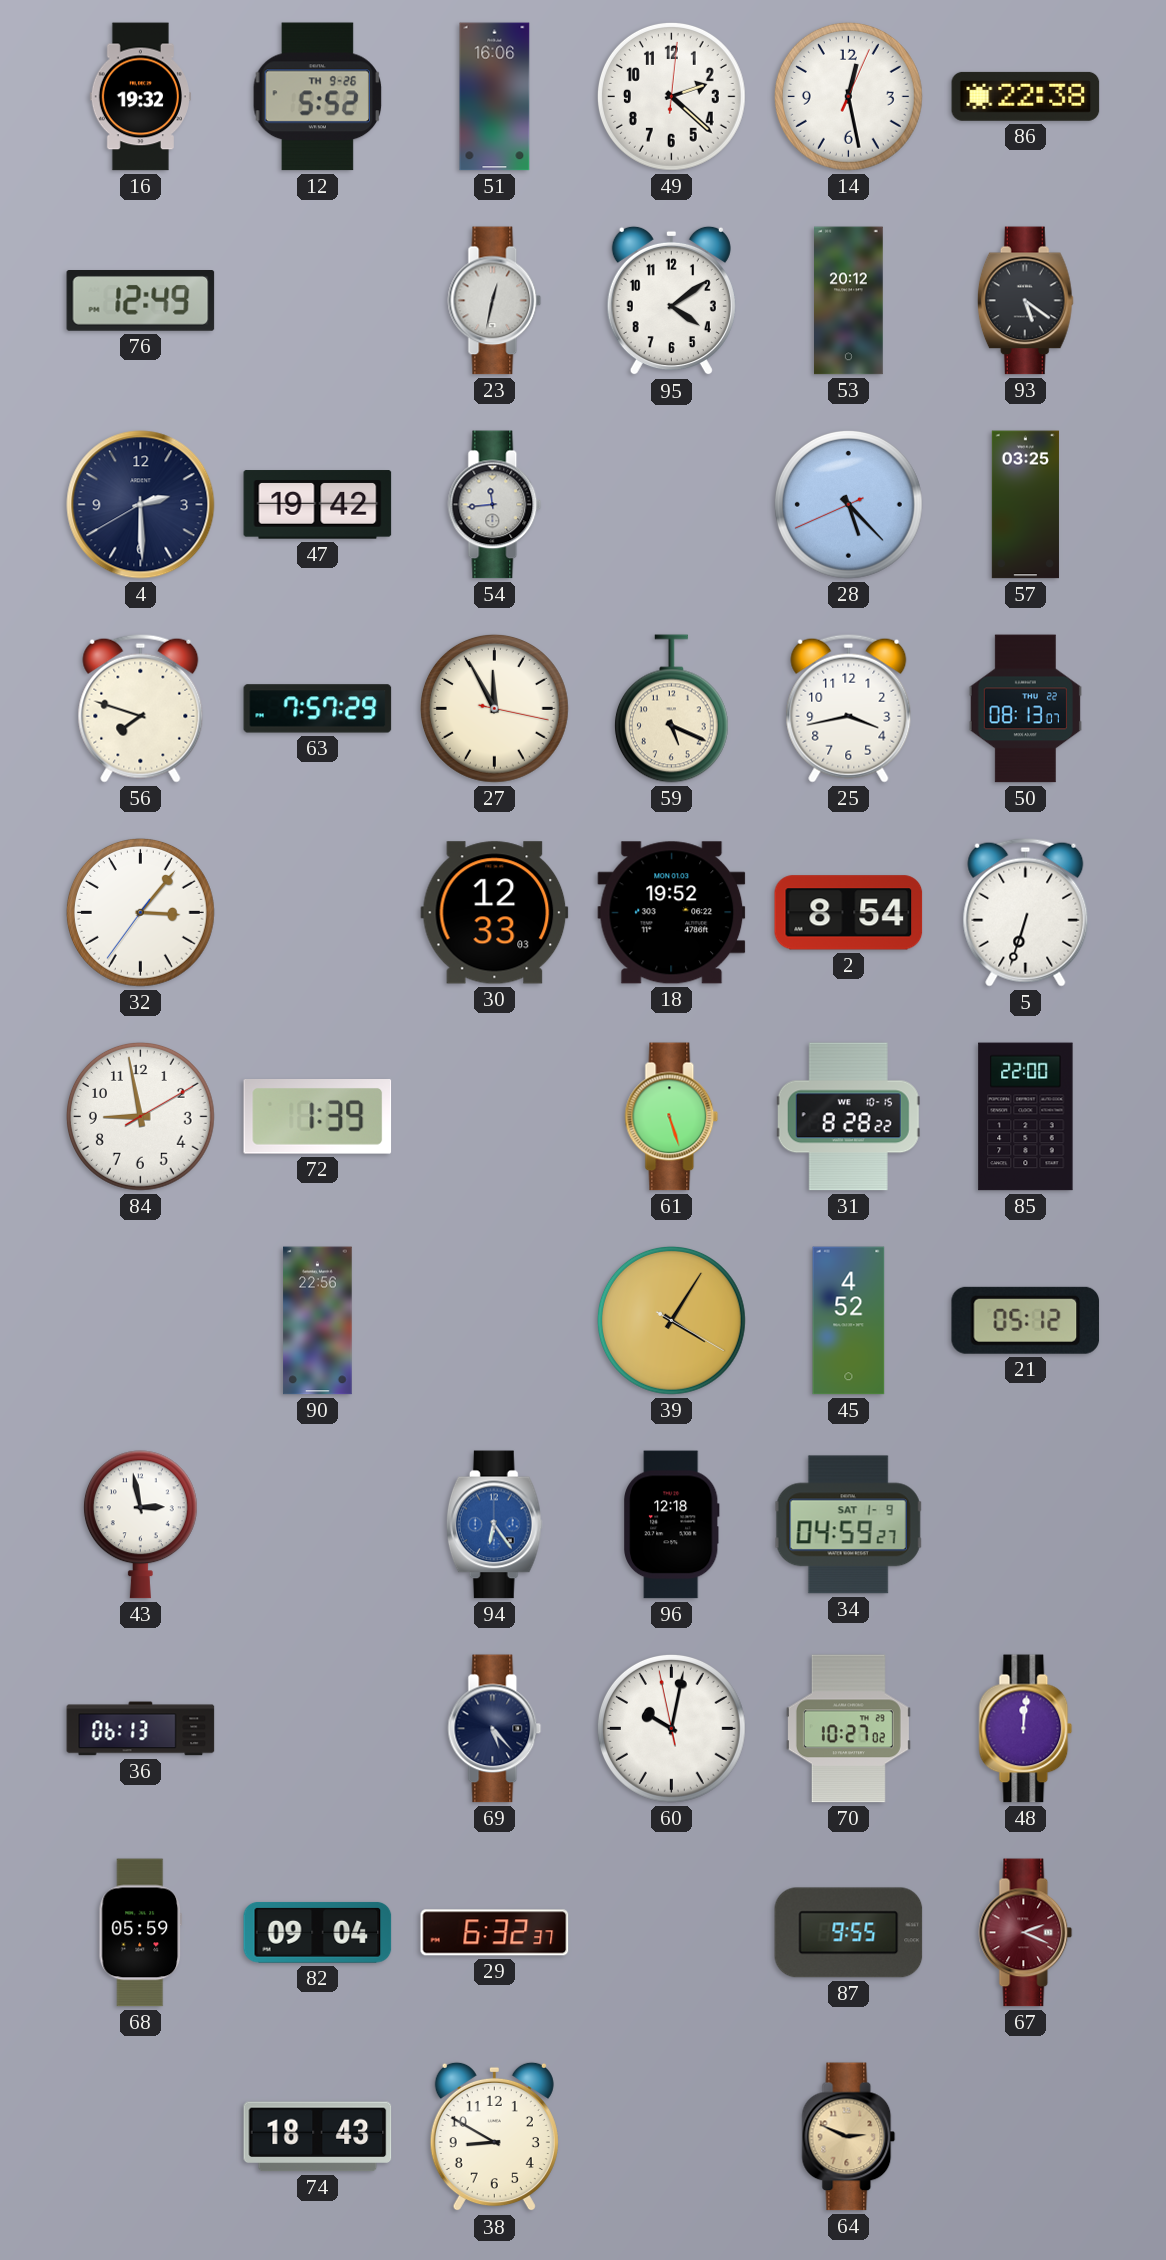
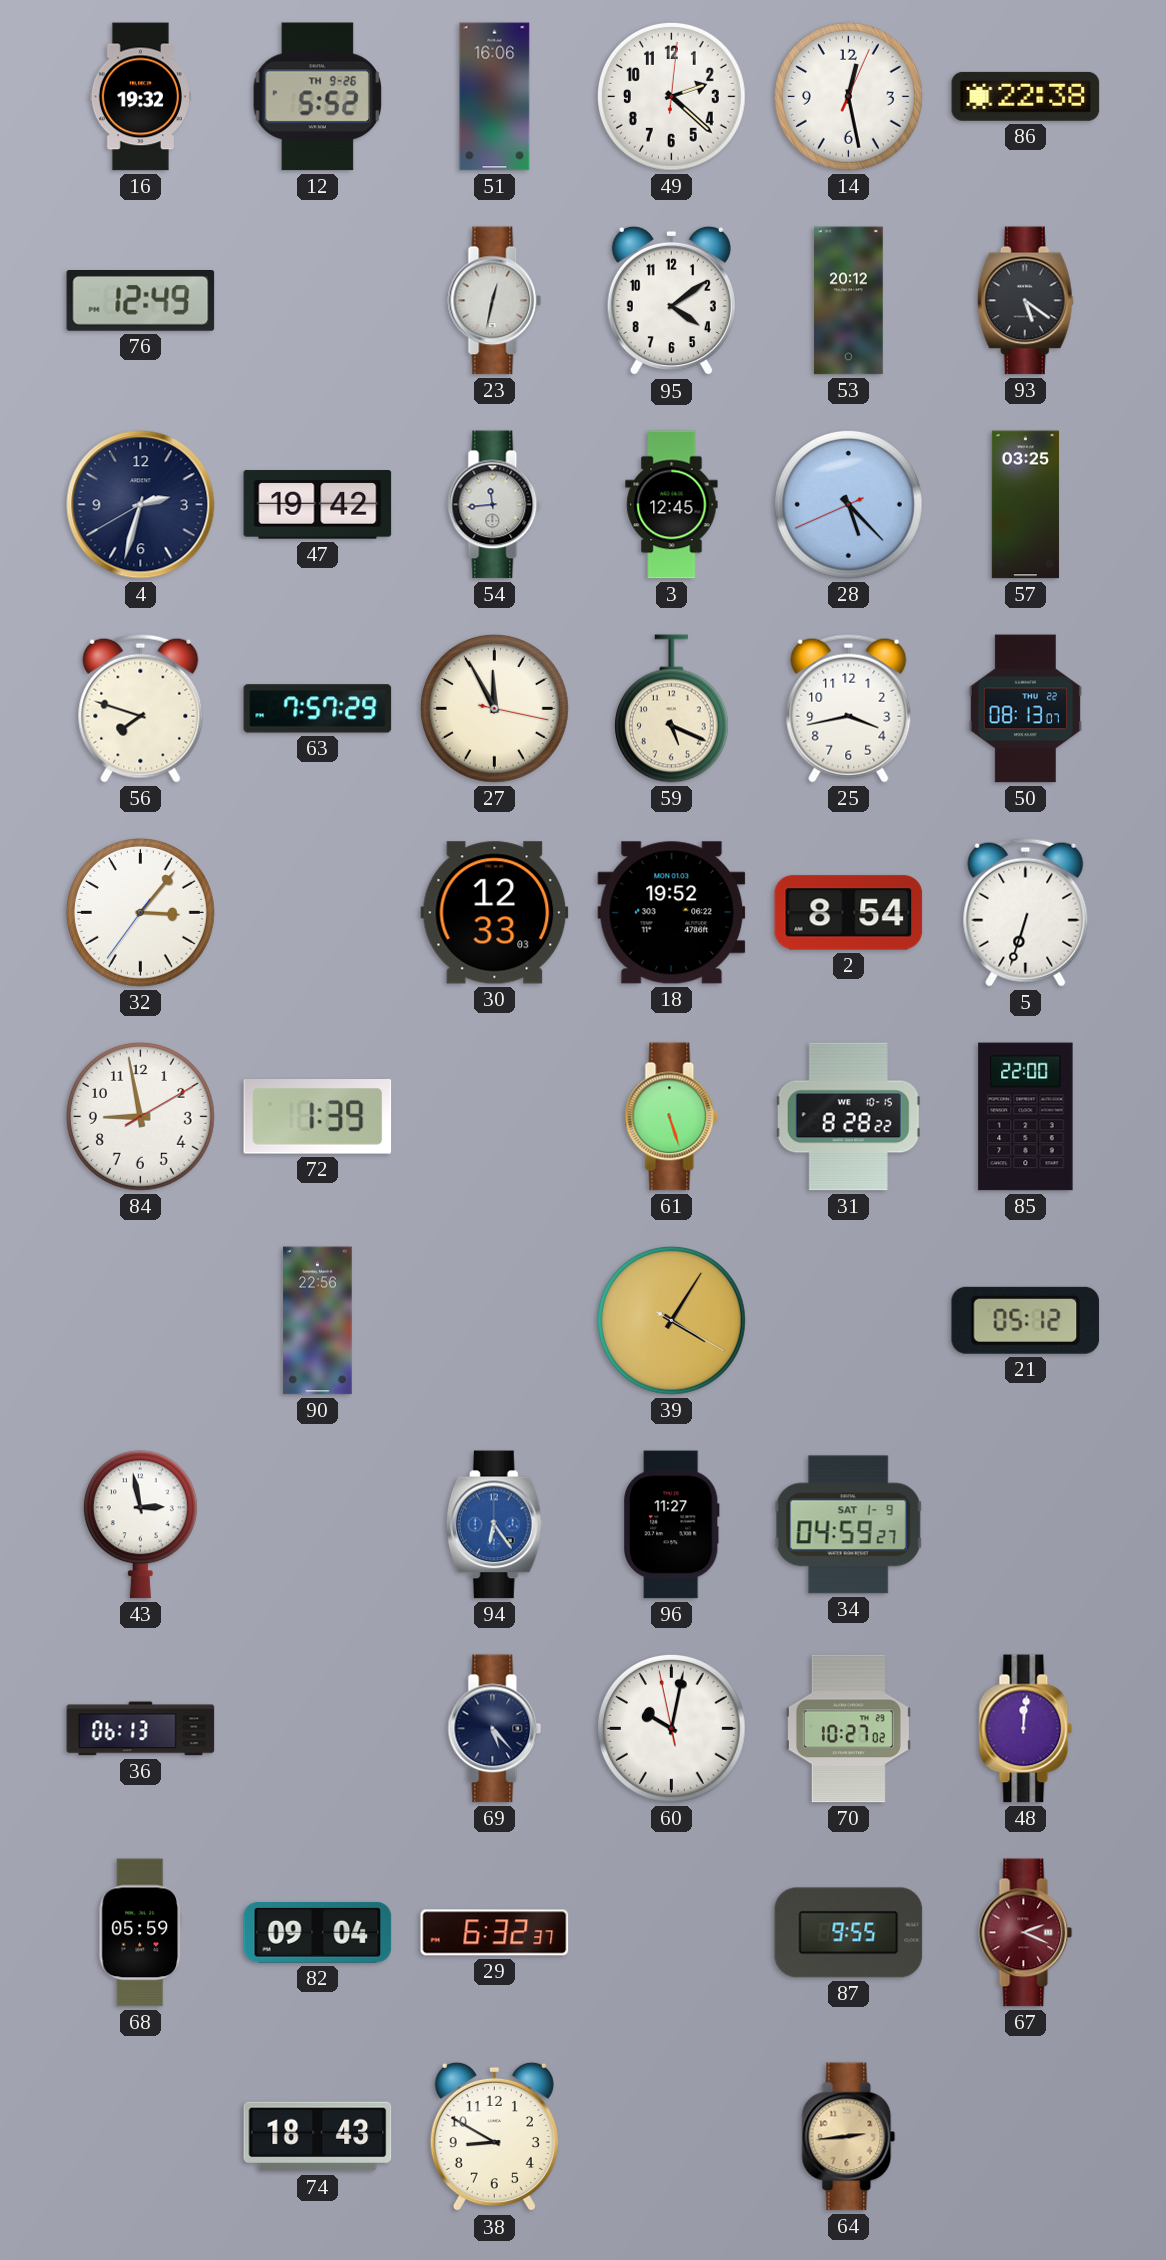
4: 2:29 -> 2:32 (141, 505)
3: none -> 12:45 (672, 505)
45: 4:52 -> none (849, 1321)
96: 12:18 -> 11:27 (672, 1525)
64: 2:49 -> 2:44 (849, 2137)
